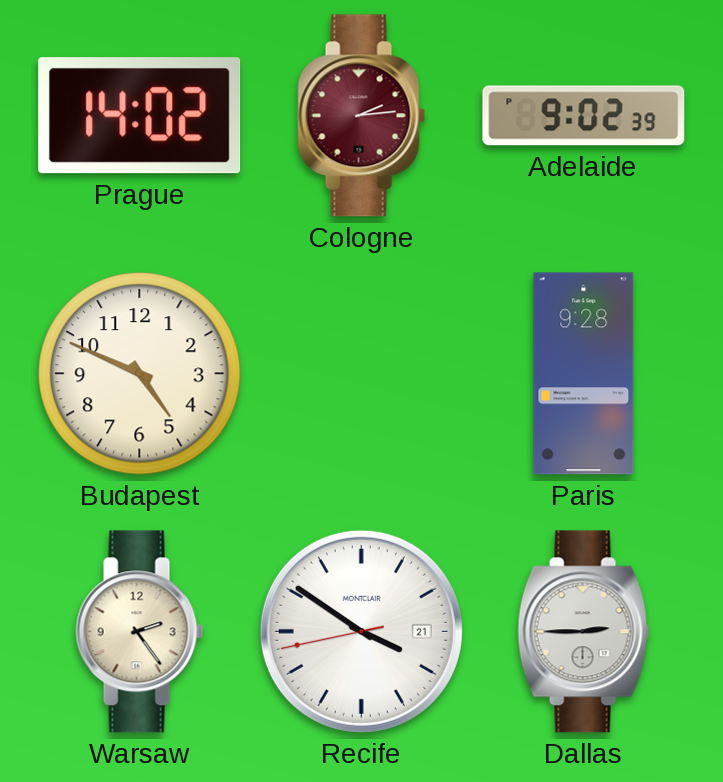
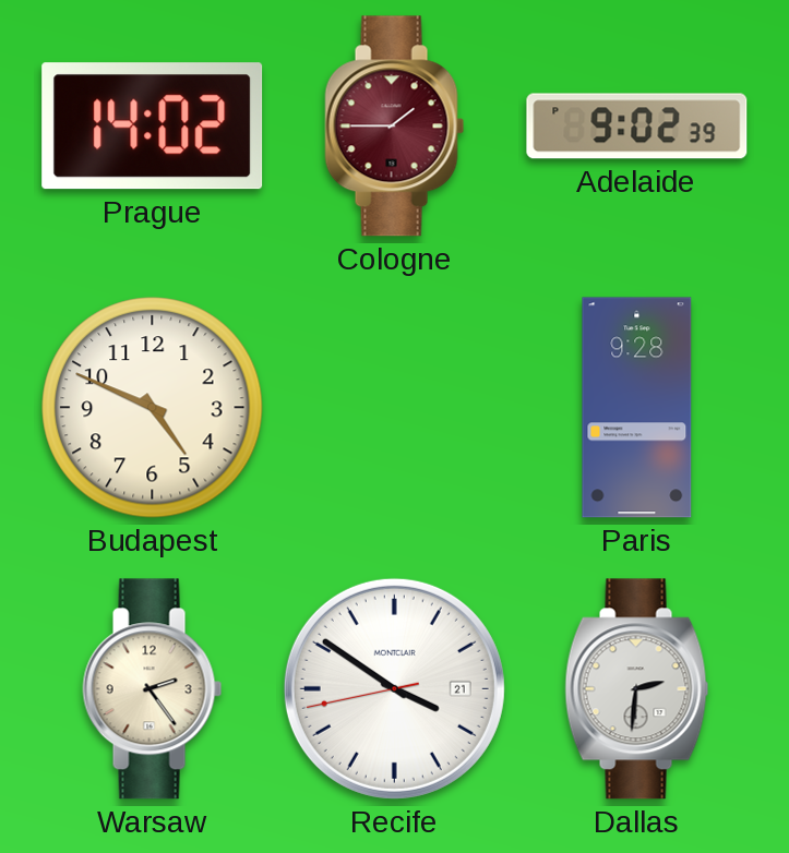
Cologne: 2:14 -> 1:45 (395, 127)
Dallas: 2:45 -> 2:31 (637, 689)
